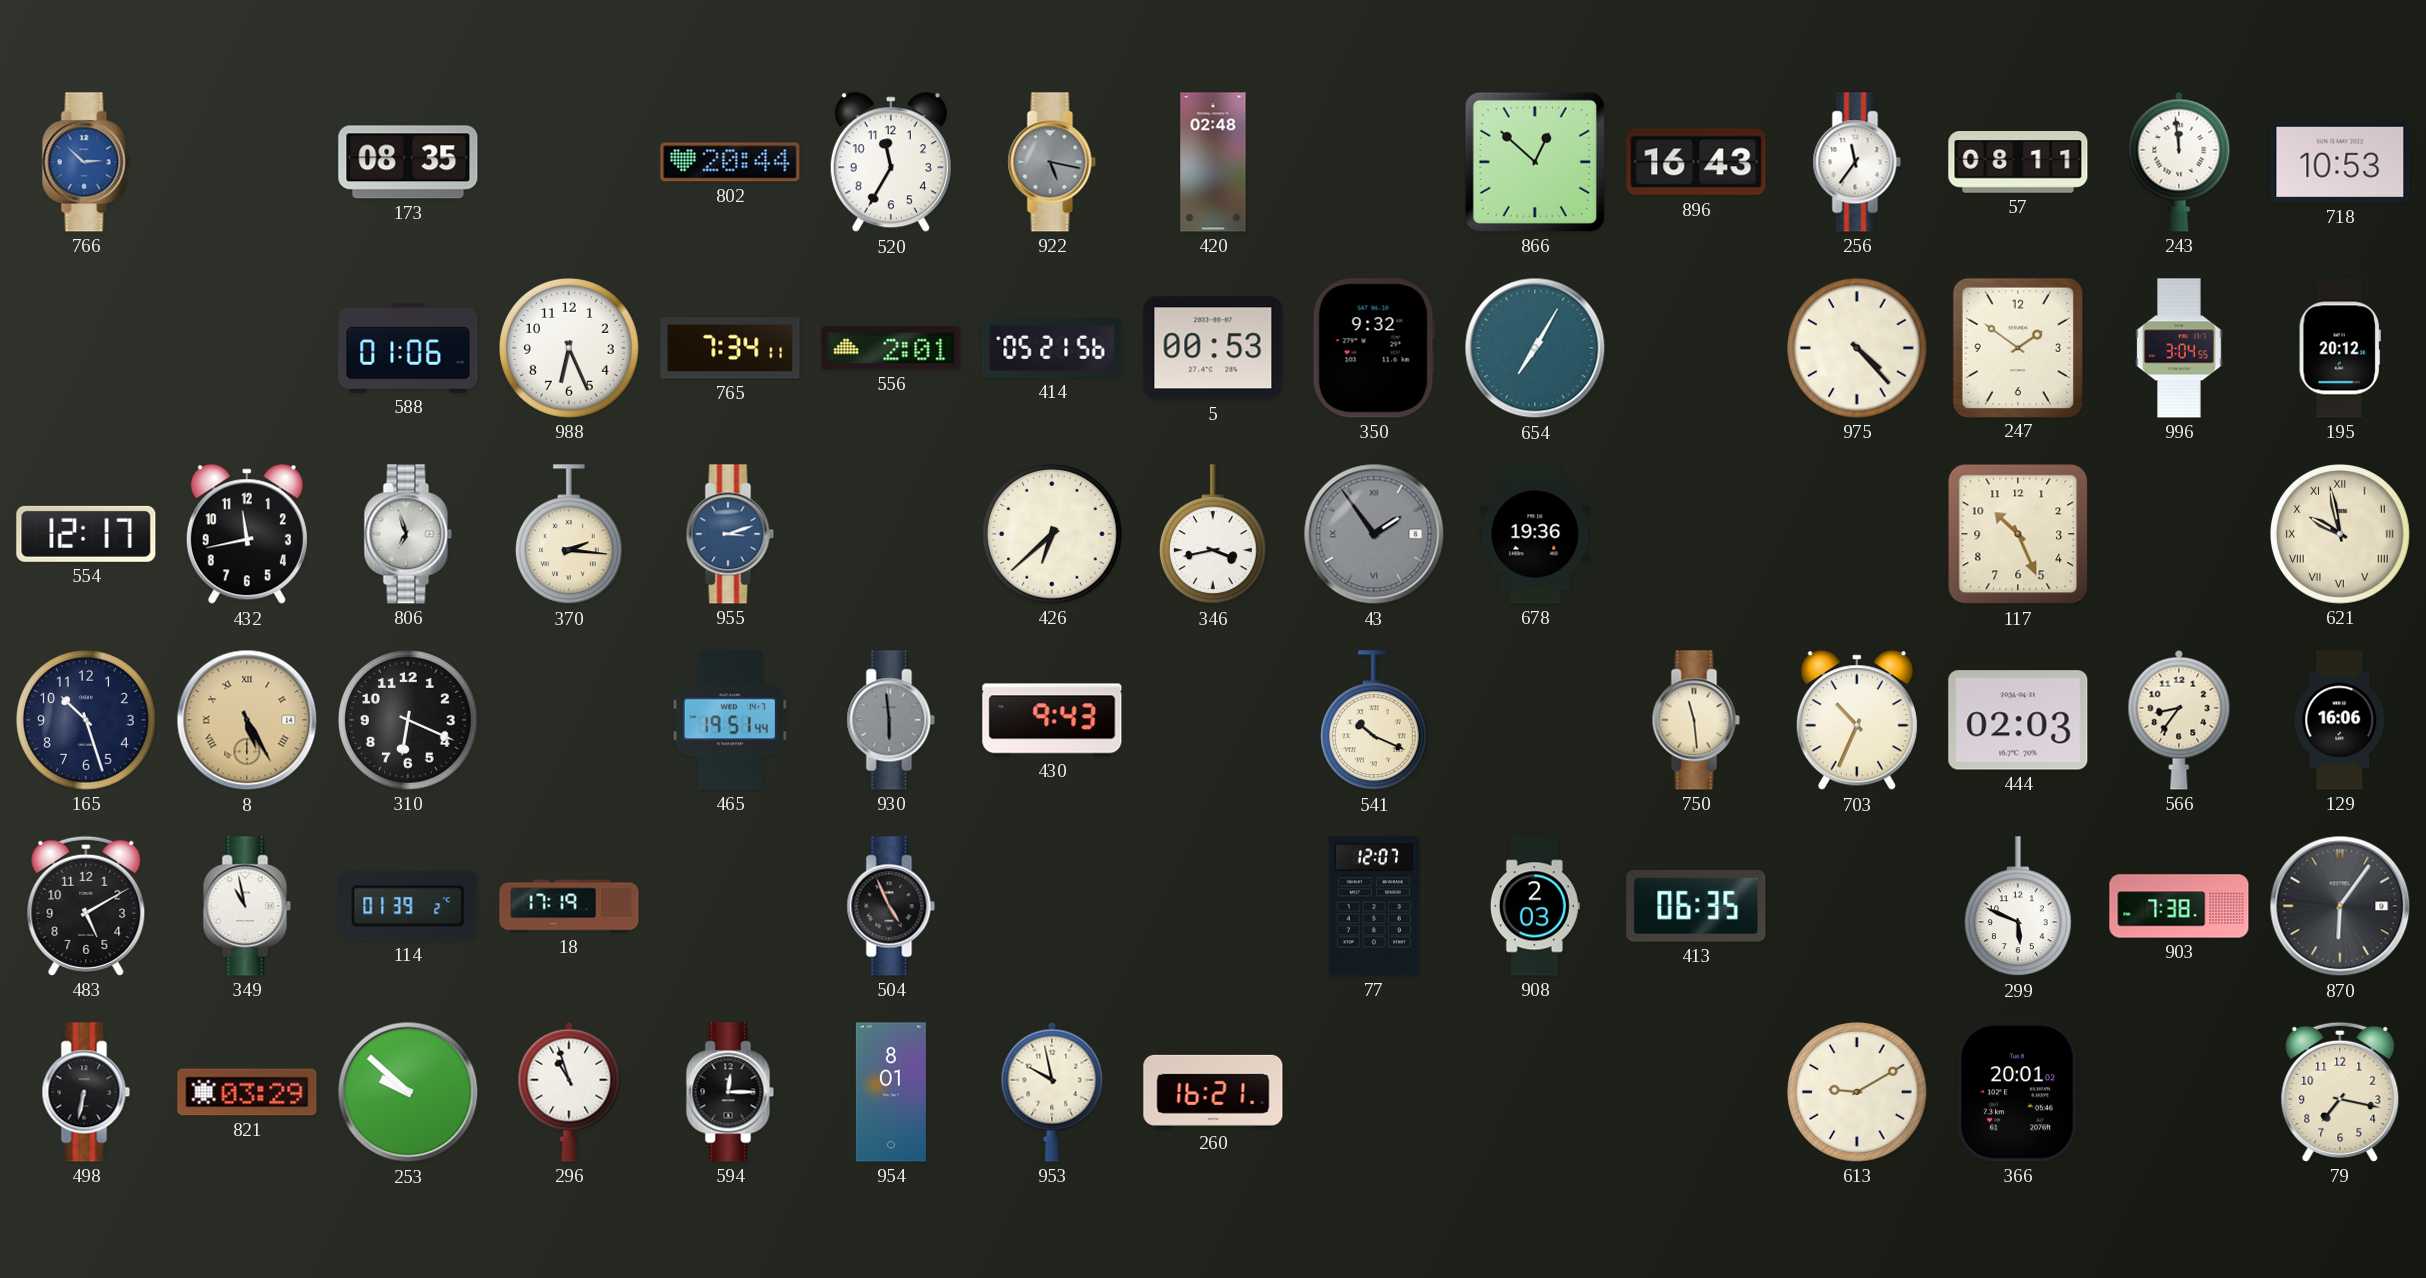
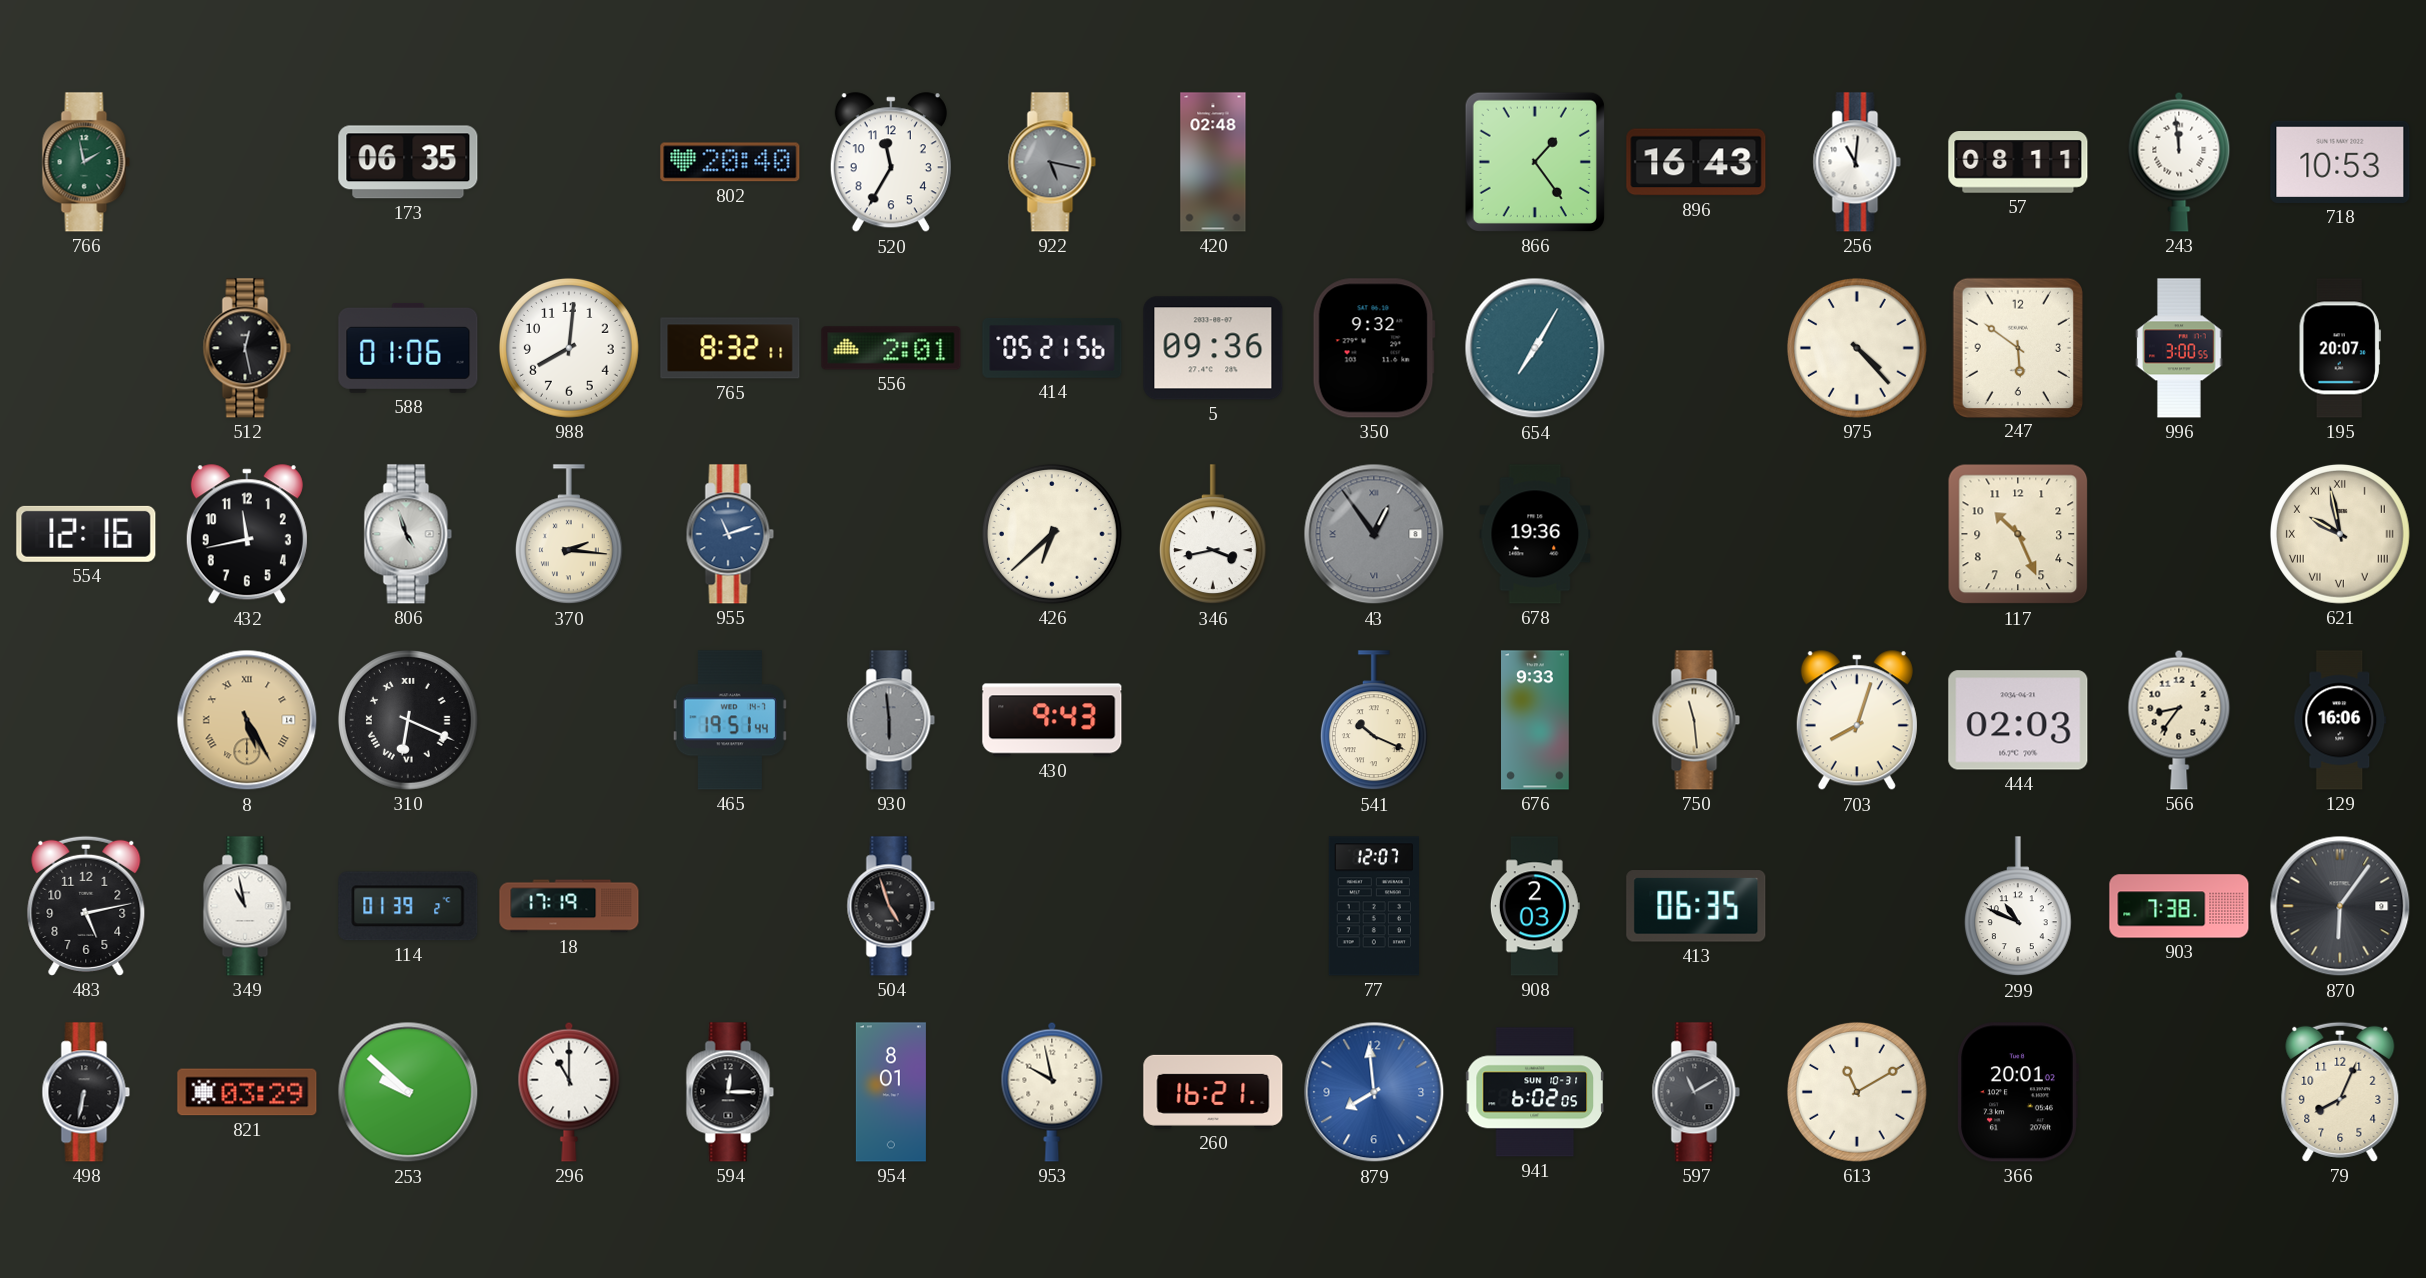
766: 2:52 -> 1:58 (86, 162)
766 dial: blue -> green (86, 162)
173: 08:35 -> 06:35 (408, 162)
802: 20:44 -> 20:40 (730, 162)
866: 12:52 -> 1:24 (1535, 162)
256: 11:36 -> 11:01 (1857, 162)
512: none -> 12:28 (247, 348)
988: 6:26 -> 8:01 (569, 348)
765: 7:34 -> 8:32 (730, 348)
5: 00:53 -> 09:36 (1213, 348)
247: 1:51 -> 5:51 (2018, 347)
996: 3:04 -> 3:00 (2179, 348)
195: 20:12 -> 20:07 (2340, 348)
554: 12:17 -> 12:16 (86, 534)
806: 6:57 -> 4:57 (408, 534)
955: 3:12 -> 11:12 (730, 534)
43: 1:54 -> 12:54 (1374, 534)
165: 10:27 -> none (86, 720)
310 numerals: Arabic -> Roman (408, 720)
676: none -> 9:33 (1535, 720)
703: 10:34 -> 8:03 (1857, 721)
483: 5:10 -> 5:13 (86, 906)
504: 4:56 -> 4:57 (891, 906)
299: 5:49 -> 10:49 (2018, 907)
296: 10:57 -> 11:00 (569, 1092)
879: none -> 7:59 (1374, 1092)
941: none -> 6:02 (1534, 1092)
597: none -> 11:10 (1696, 1092)
613: 9:10 -> 11:10 (1857, 1092)
79: 7:17 -> 8:04 (2340, 1092)
